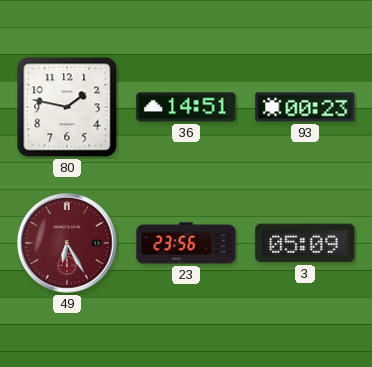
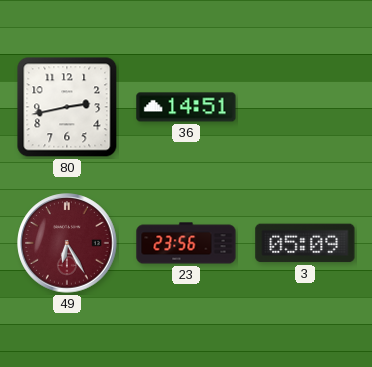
80: 1:47 -> 2:43 (67, 107)
93: 00:23 -> none (305, 107)
